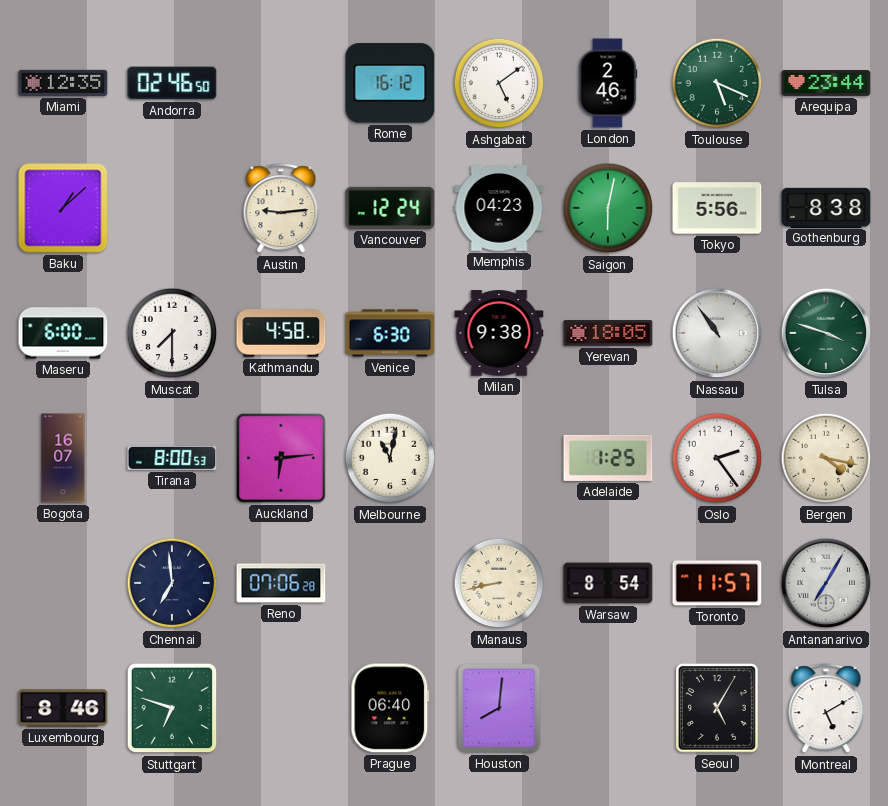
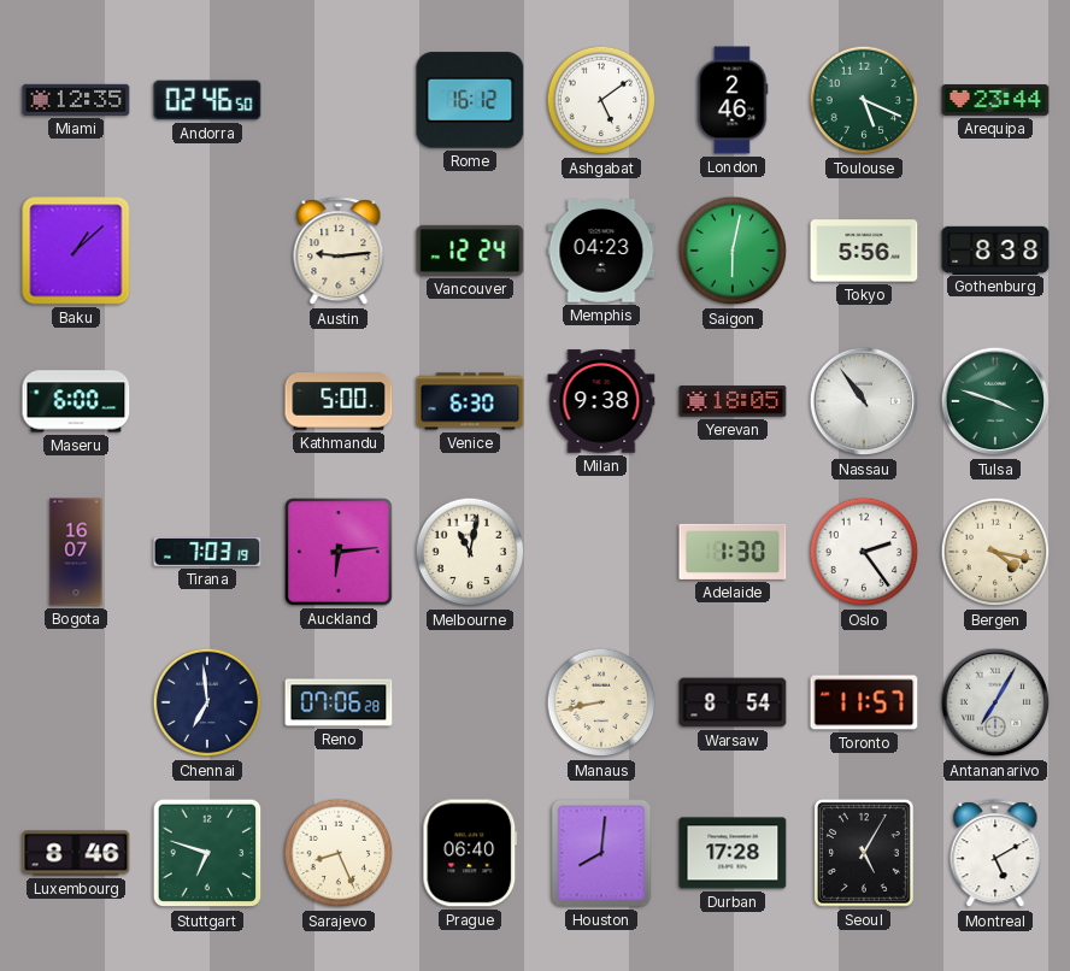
Muscat: 7:30 -> none (172, 333)
Kathmandu: 4:58 -> 5:00 (339, 401)
Tirana: 8:00 -> 7:03 (207, 552)
Adelaide: 1:25 -> 1:30 (733, 552)
Sarajevo: none -> 8:26 (339, 853)
Durban: none -> 17:28 (733, 853)
